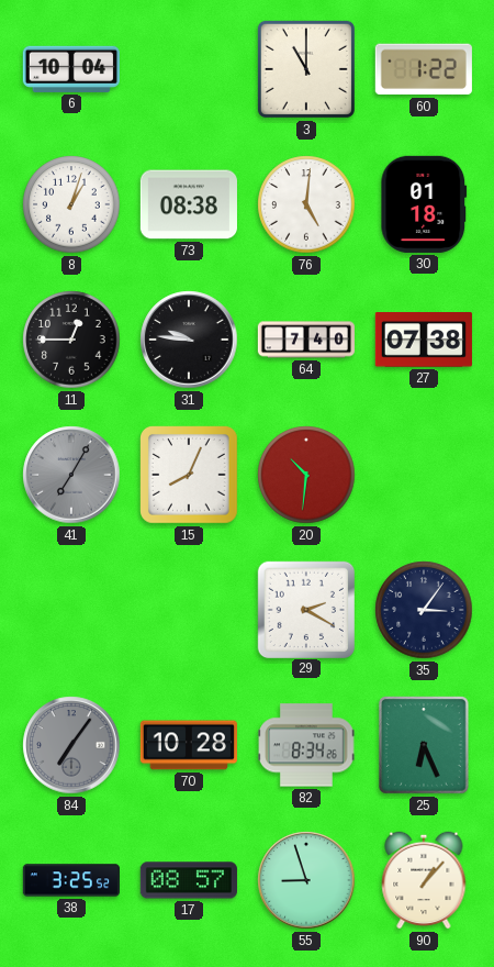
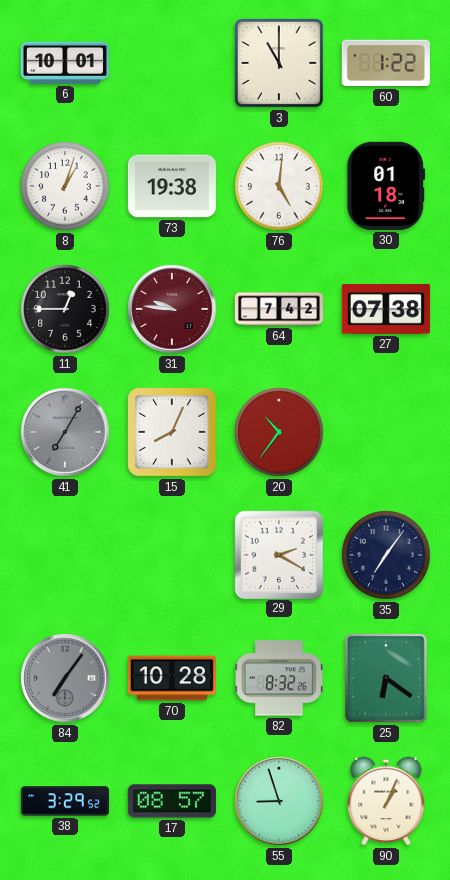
6: 10:04 -> 10:01 (65, 63)
73: 08:38 -> 19:38 (172, 186)
31 dial: black -> burgundy (172, 309)
64: 7:40 -> 7:42 (278, 309)
20: 10:31 -> 10:36 (279, 432)
35: 3:06 -> 7:06 (386, 555)
82: 8:34 -> 8:32 (279, 678)
25: 6:26 -> 6:21 (387, 679)
38: 3:25 -> 3:29 (64, 801)
90: 1:07 -> 1:04 (386, 801)
